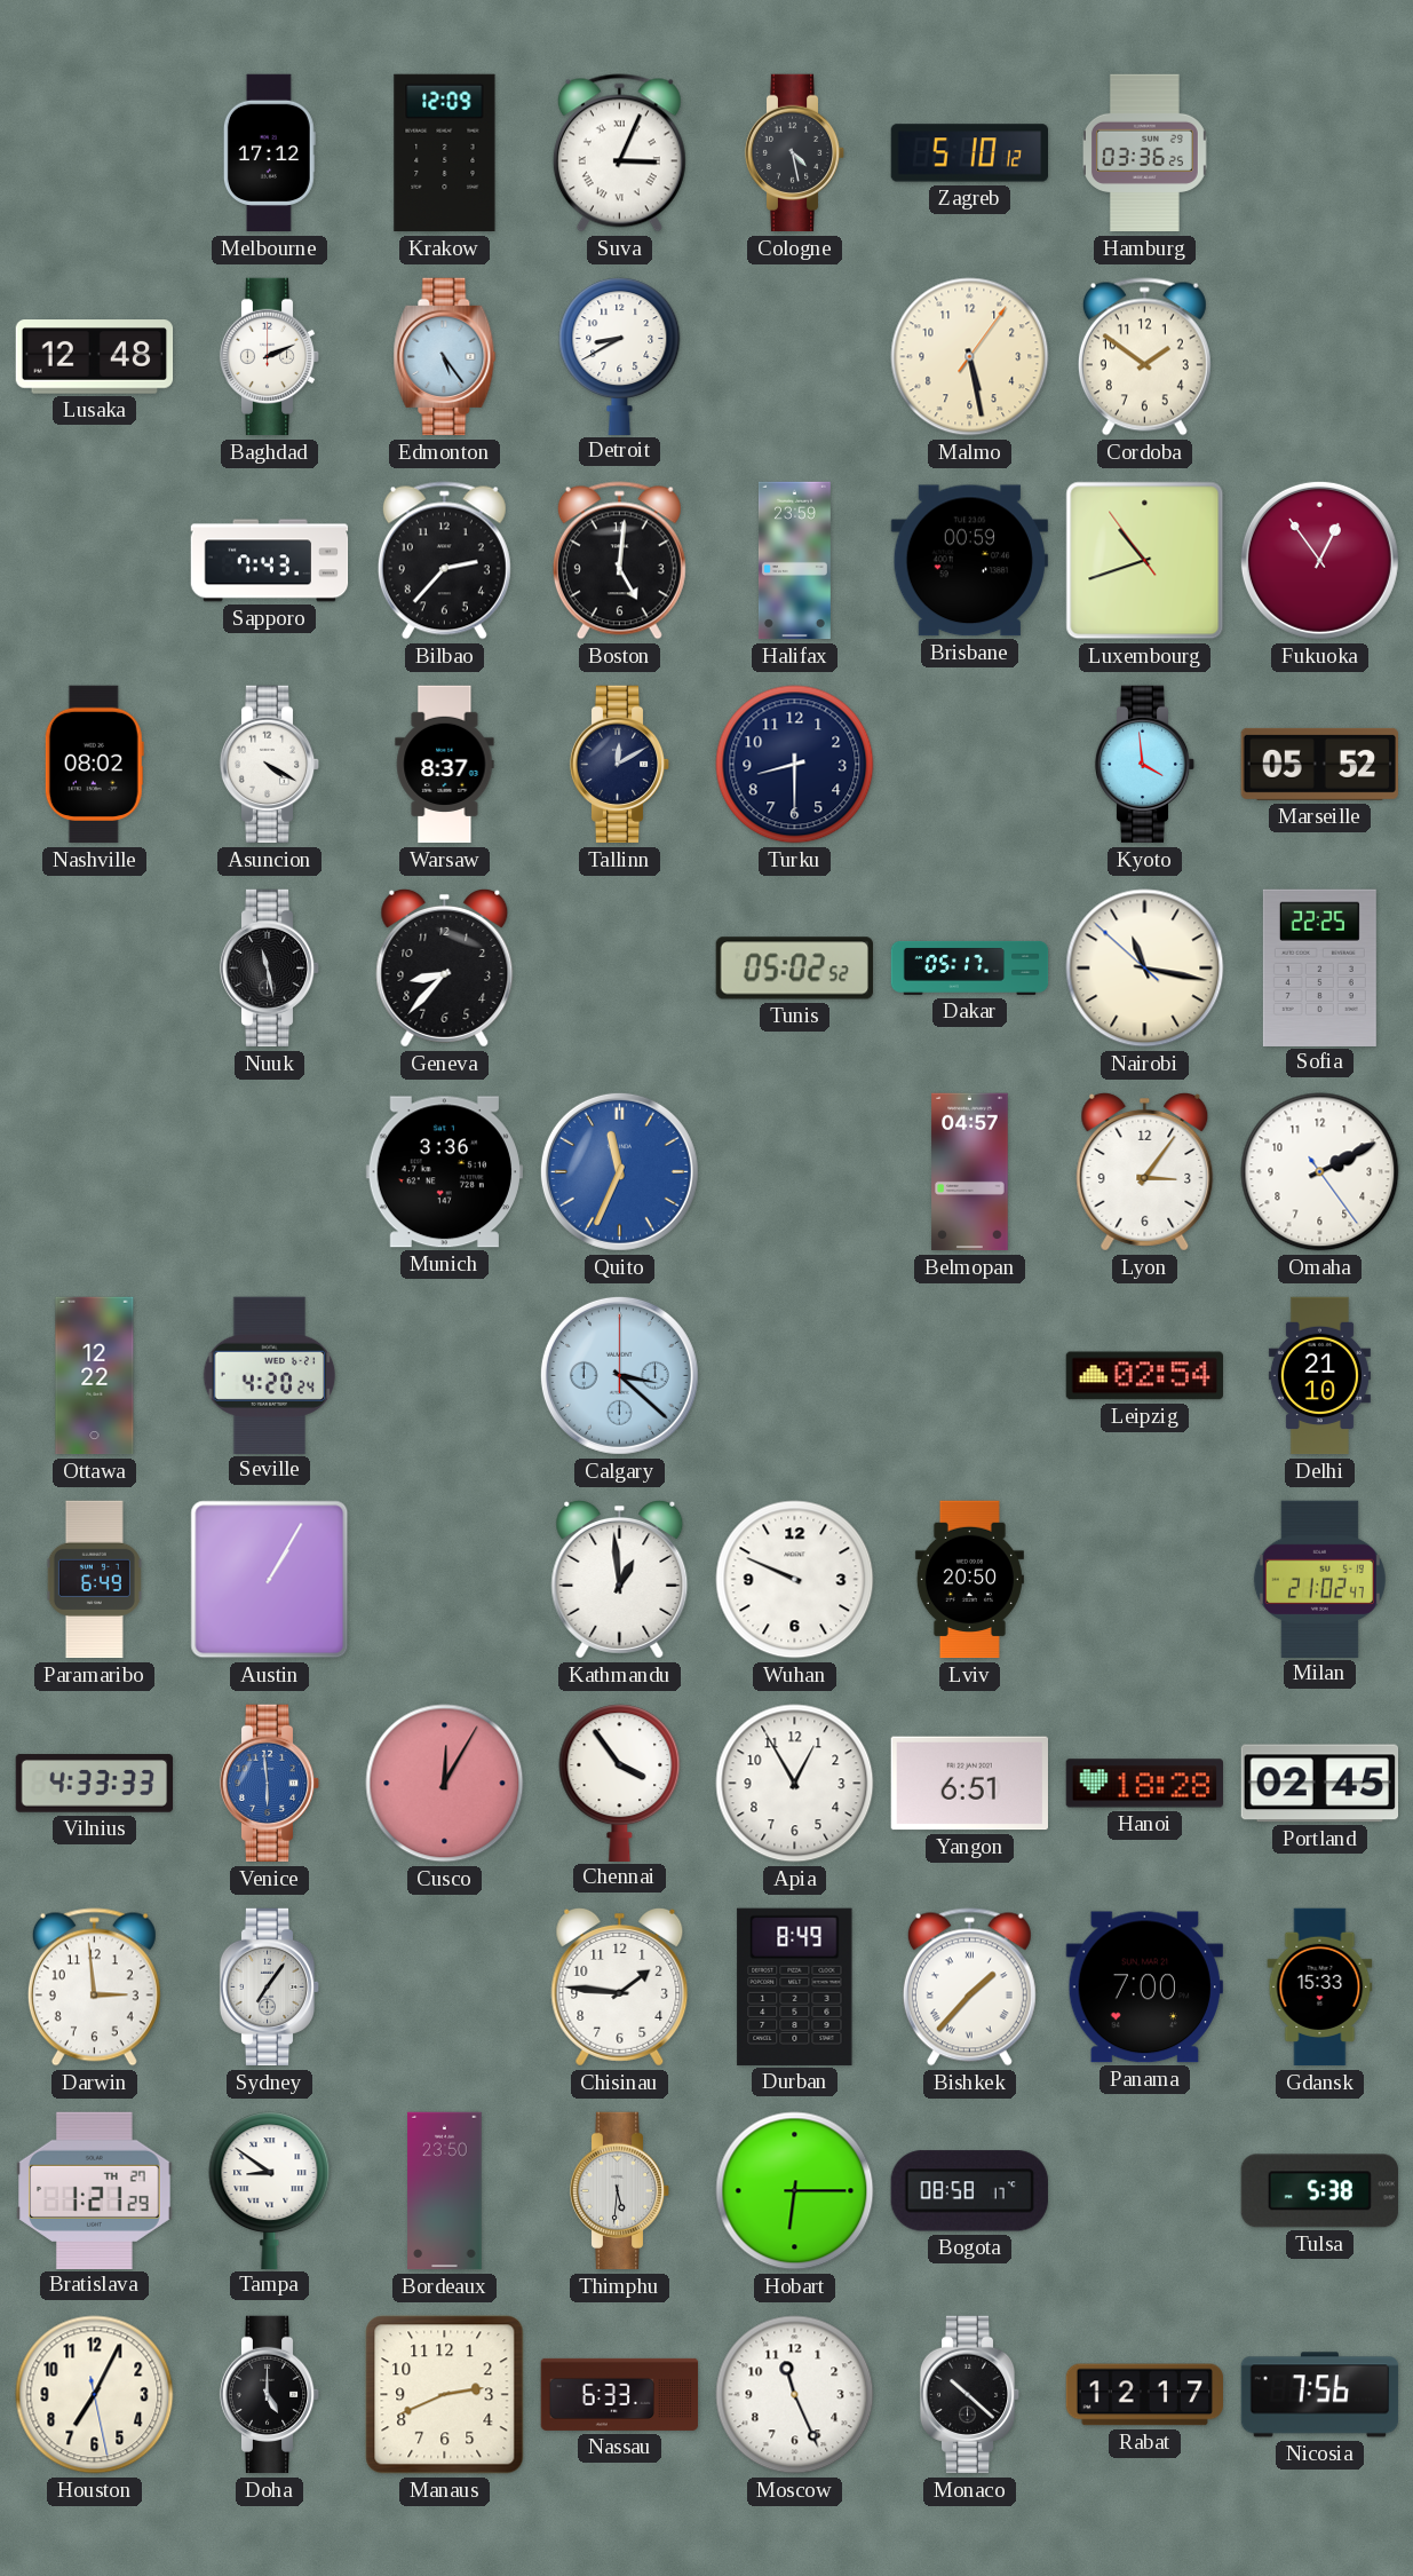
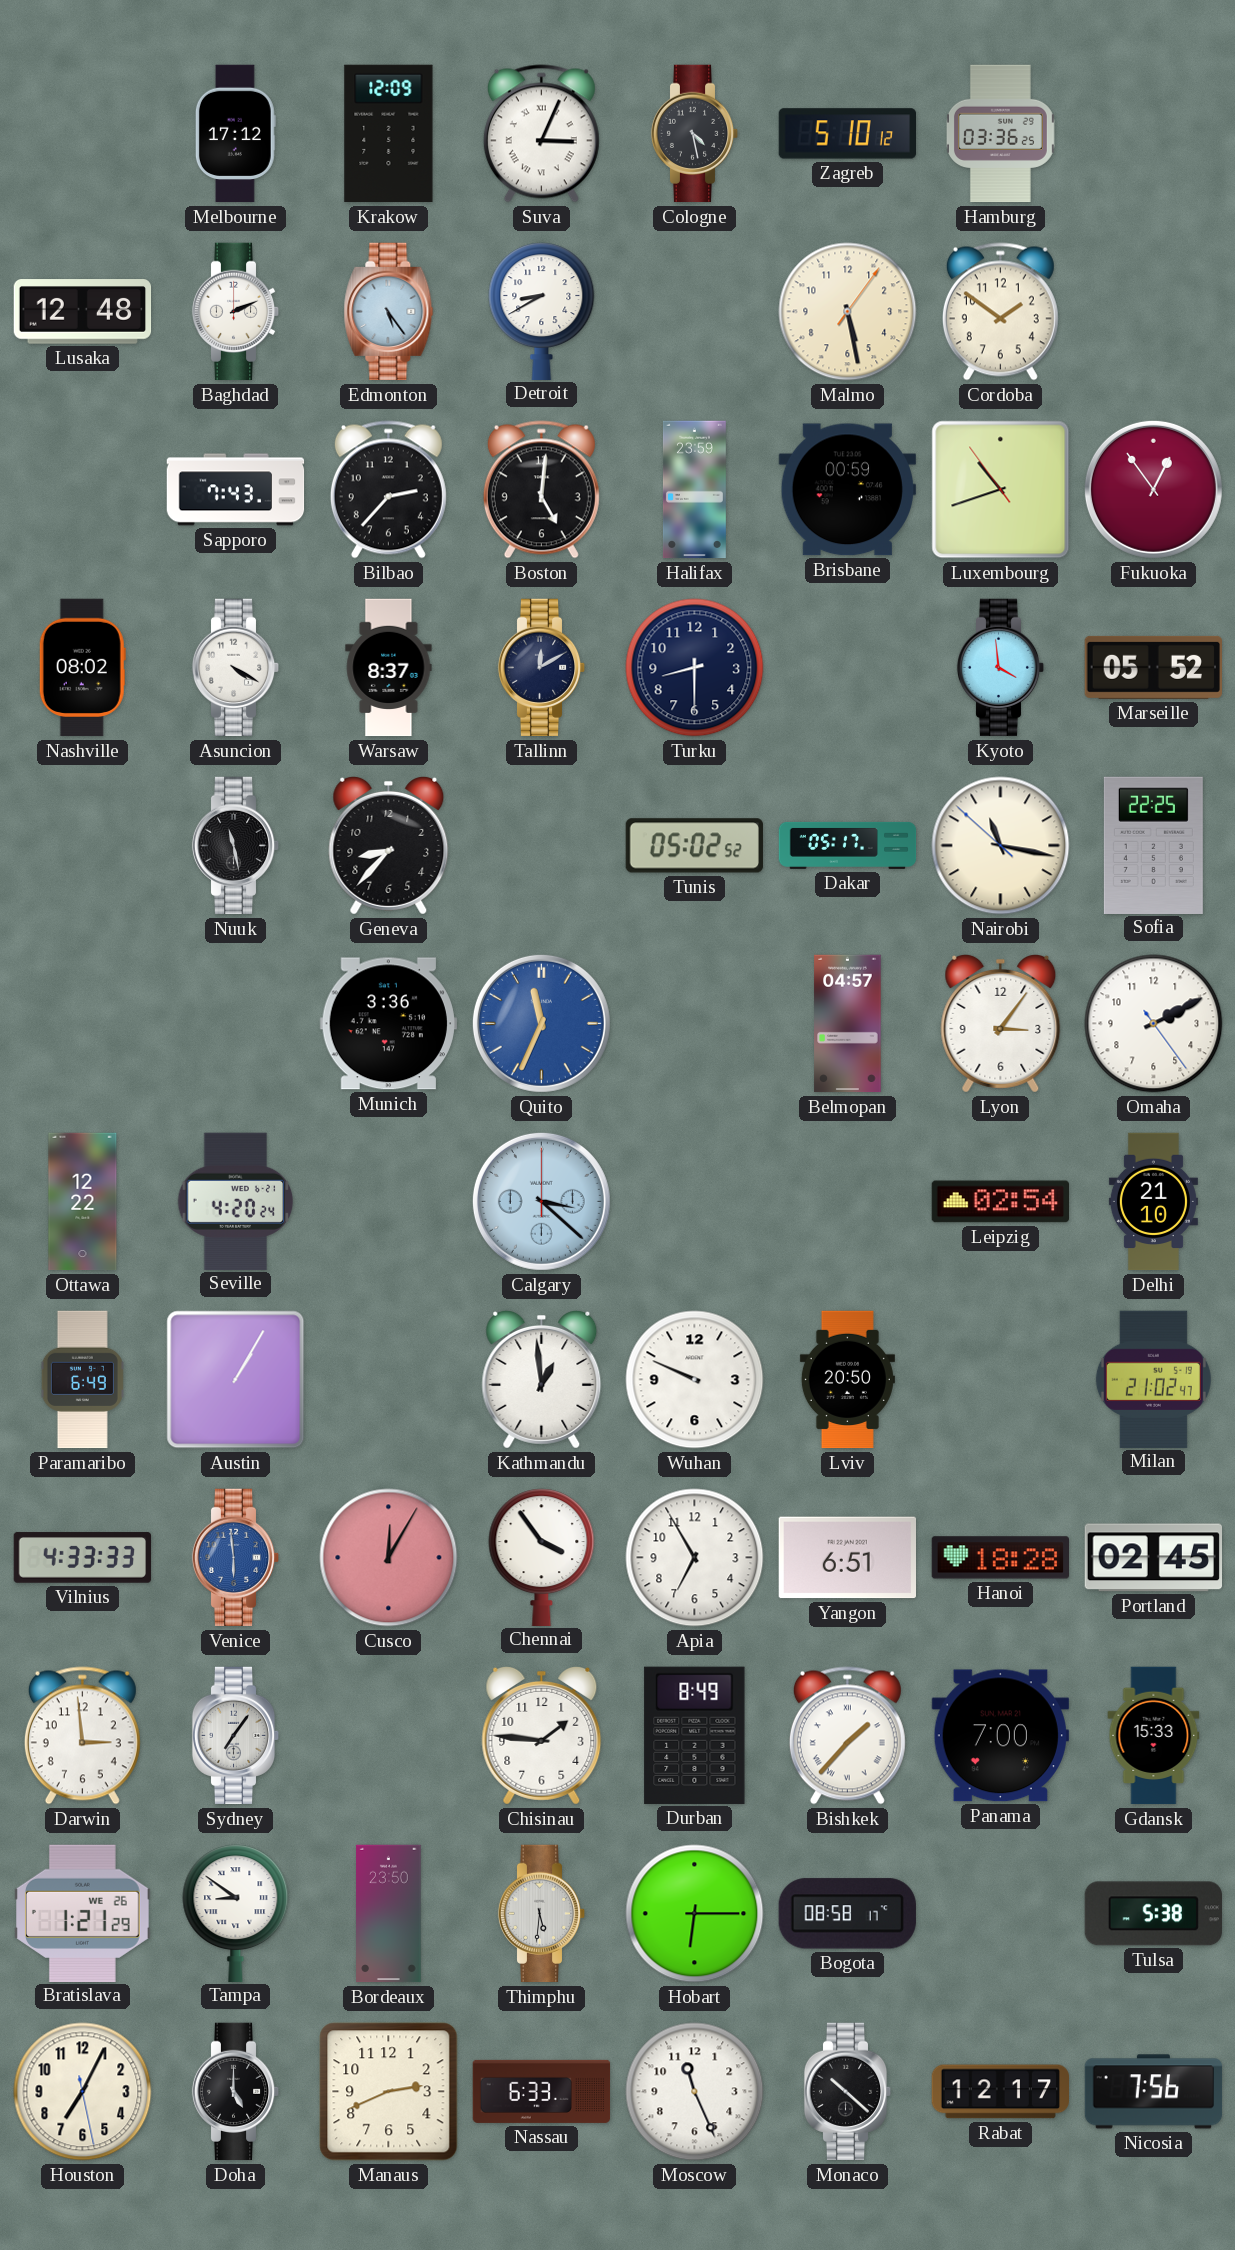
Apia: 12:55 -> 6:55 (695, 1558)
Bratislava date: TH 27 -> WE 26 (83, 1913)
